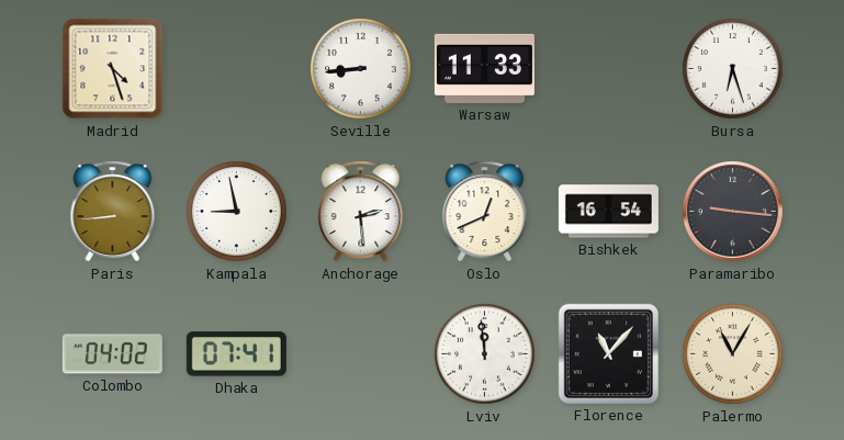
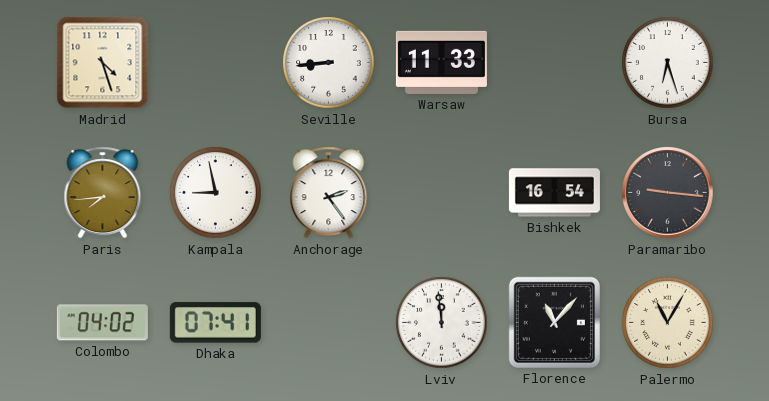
Paris: 8:44 -> 7:44 (103, 193)
Anchorage: 2:29 -> 2:24 (329, 193)
Oslo: 12:41 -> none (485, 212)
